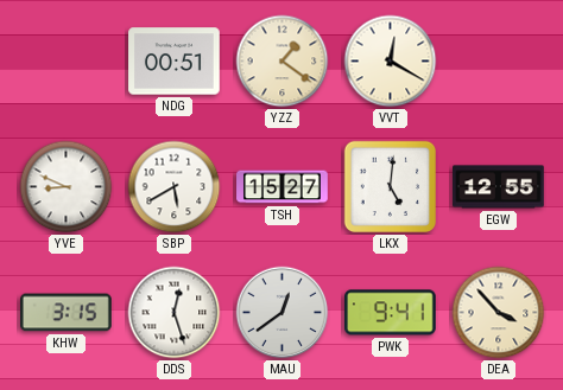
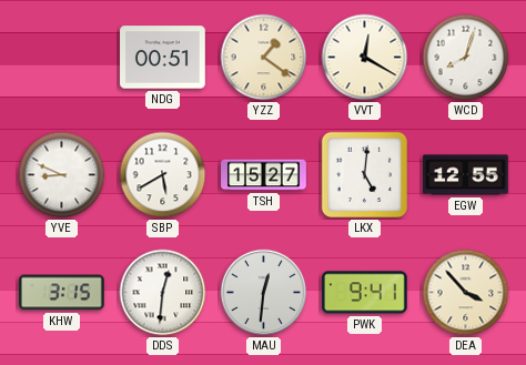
WCD: none -> 8:03 (466, 58)
DDS: 12:27 -> 12:31 (163, 293)
MAU: 12:39 -> 12:31 (264, 293)
